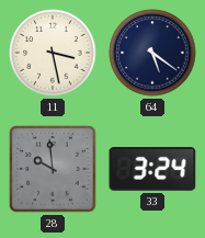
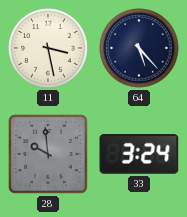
64: 5:21 -> 5:23 (139, 48)
